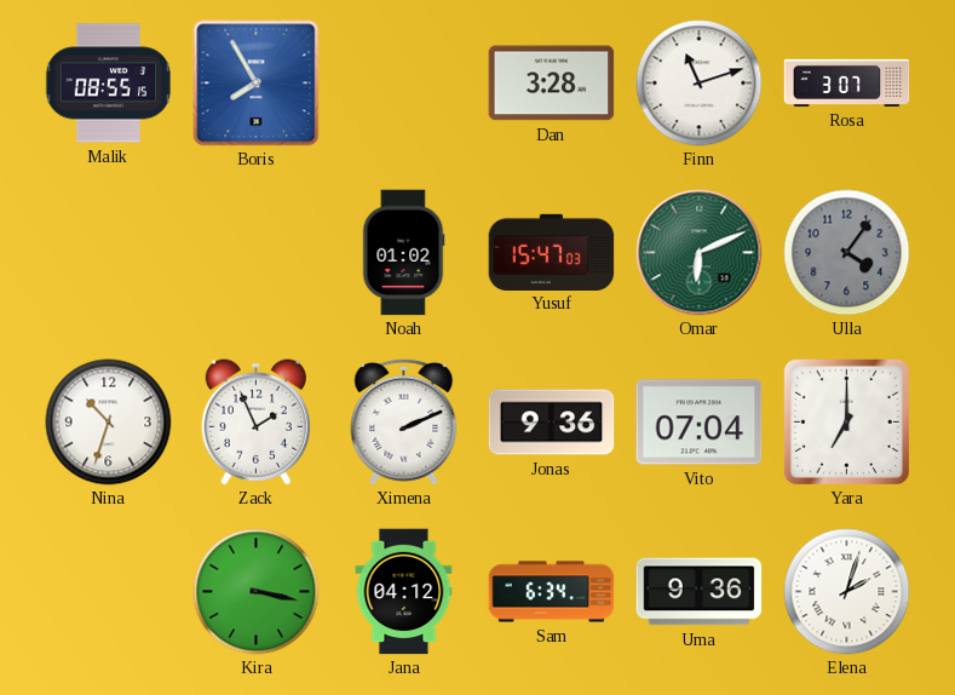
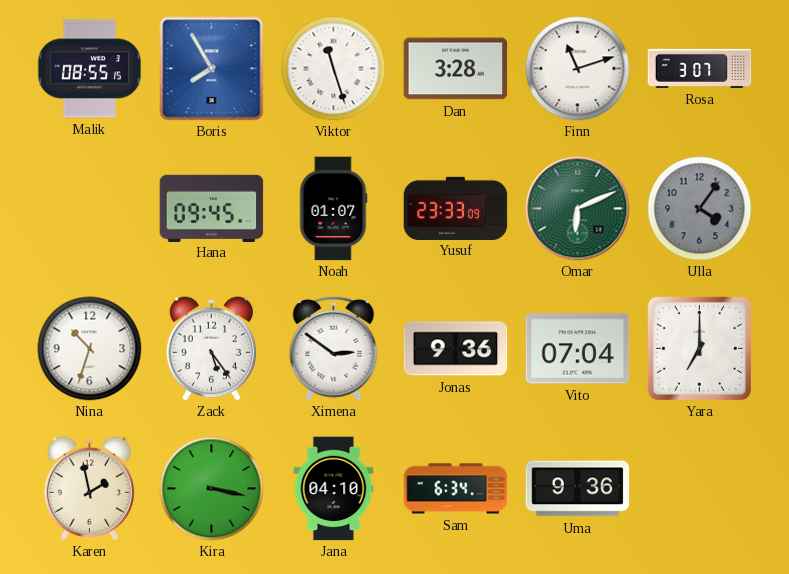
Viktor: none -> 11:27 (334, 69)
Hana: none -> 09:45 (212, 208)
Noah: 01:02 -> 01:07 (333, 209)
Yusuf: 15:47 -> 23:33 (456, 208)
Zack: 1:56 -> 5:24 (211, 349)
Ximena: 2:11 -> 2:51 (334, 348)
Karen: none -> 1:58 (89, 489)
Jana: 04:12 -> 04:10 (334, 489)
Elena: 2:03 -> none (847, 592)
